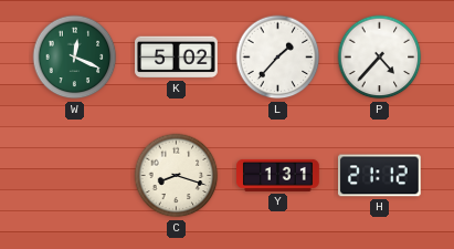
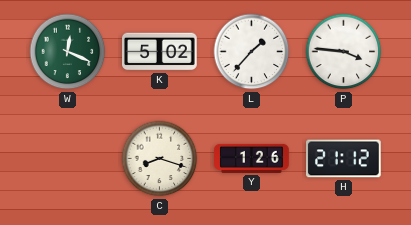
P: 4:37 -> 3:46 (344, 52)
Y: 1:31 -> 1:26 (252, 158)
